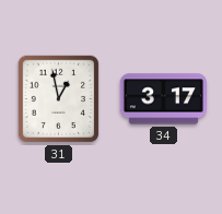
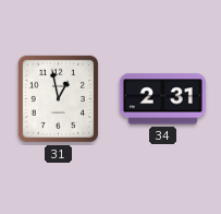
34: 3:17 -> 2:31 (162, 99)
